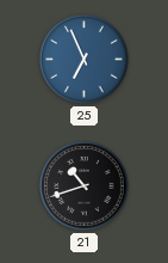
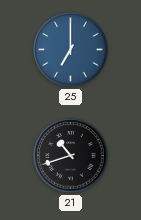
25: 6:56 -> 7:00 (71, 50)
